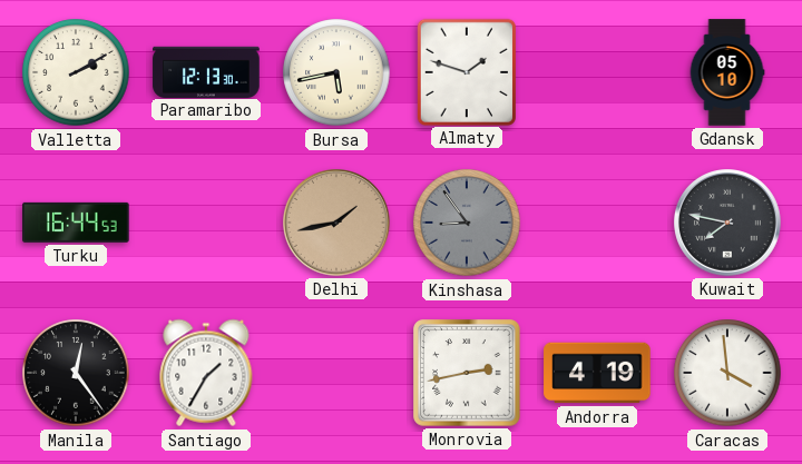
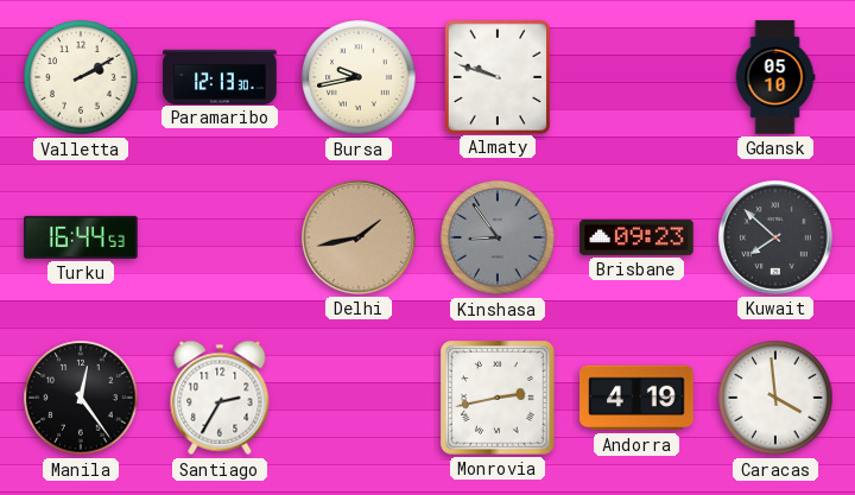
Bursa: 5:43 -> 9:43 (359, 77)
Almaty: 1:48 -> 9:48 (496, 76)
Brisbane: none -> 09:23 (636, 237)
Kuwait: 7:47 -> 7:52 (777, 239)
Santiago: 1:35 -> 2:35 (220, 398)
